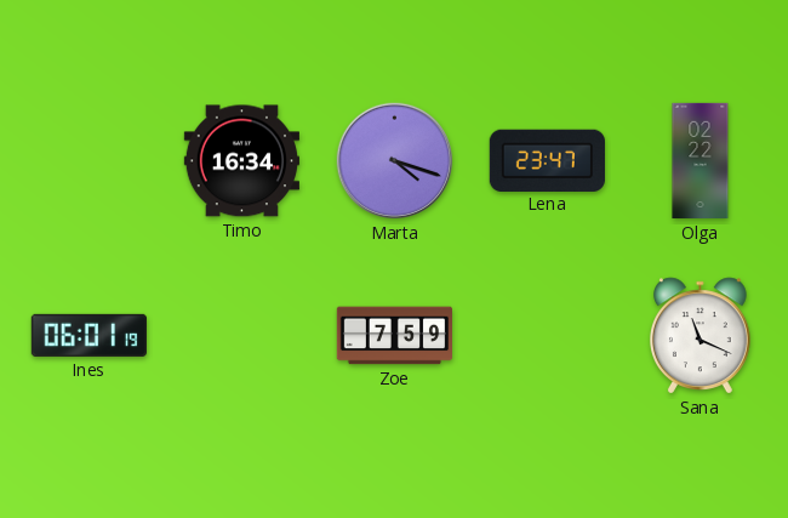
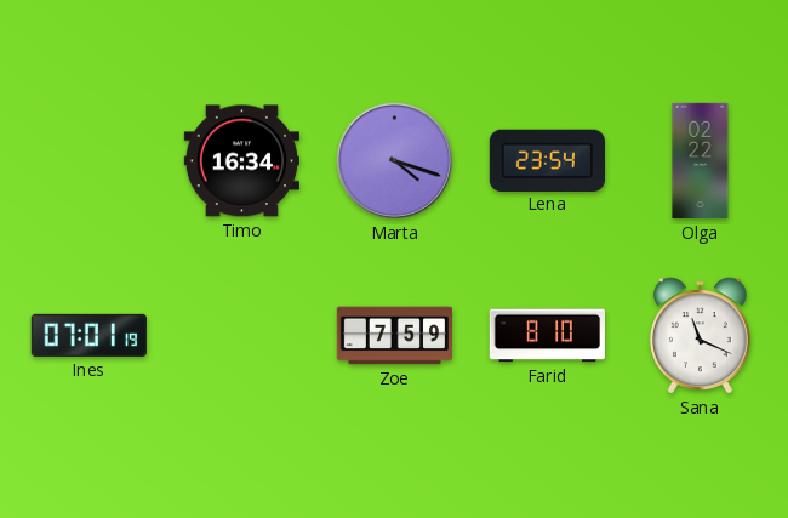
Lena: 23:47 -> 23:54 (547, 160)
Ines: 06:01 -> 07:01 (88, 335)
Farid: none -> 8:10 (547, 336)
